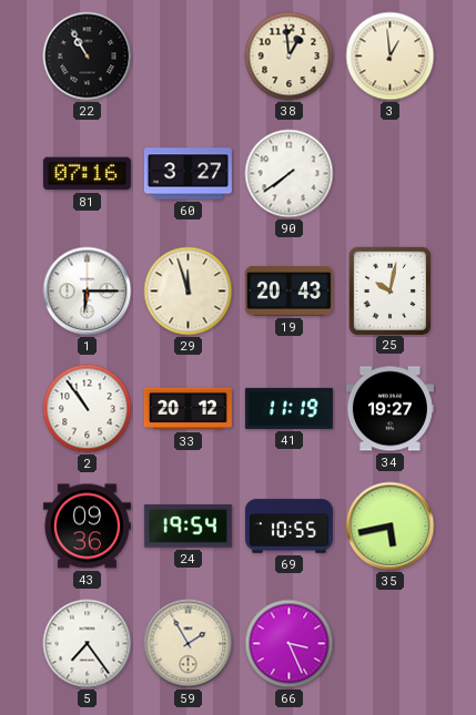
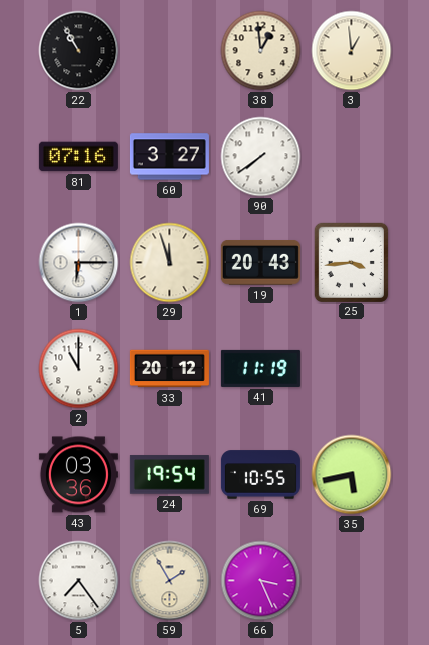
25: 10:02 -> 3:44 (351, 262)
2: 10:54 -> 11:00 (79, 369)
34: 19:27 -> none (389, 409)
43: 09:36 -> 03:36 (78, 475)
